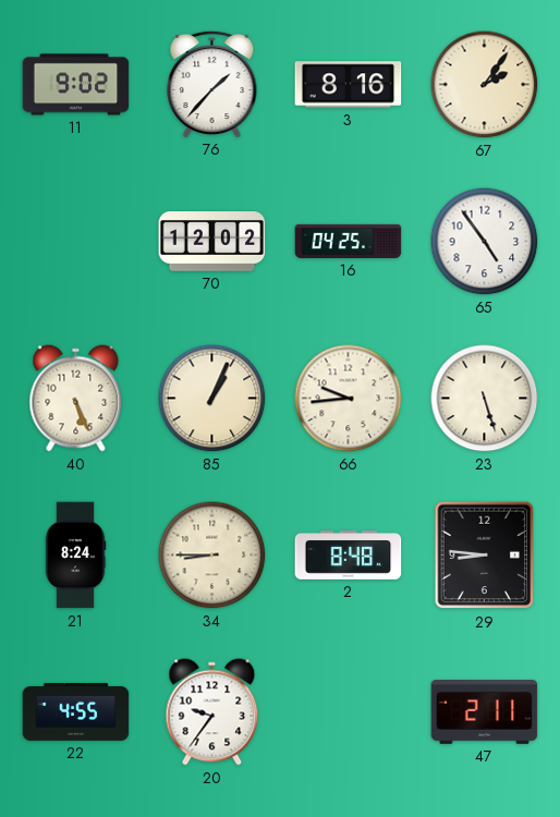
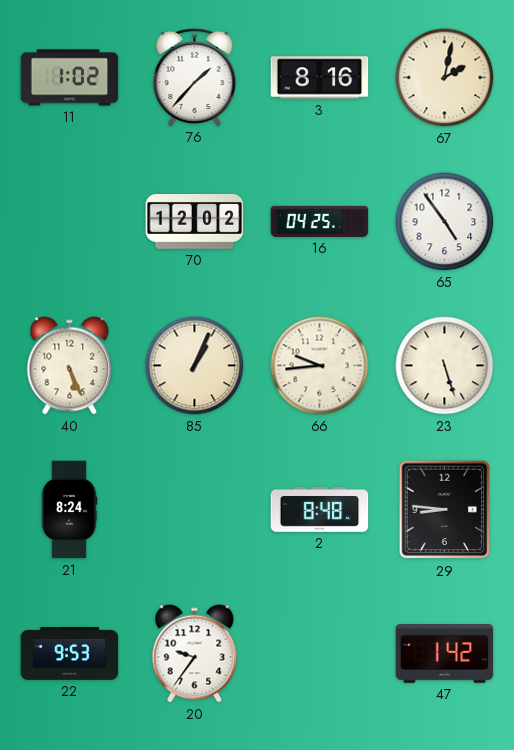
11: 9:02 -> 1:02 (70, 78)
67: 2:06 -> 2:02 (445, 78)
34: 8:45 -> none (212, 556)
22: 4:55 -> 9:53 (70, 653)
47: 2:11 -> 1:42 (445, 654)
